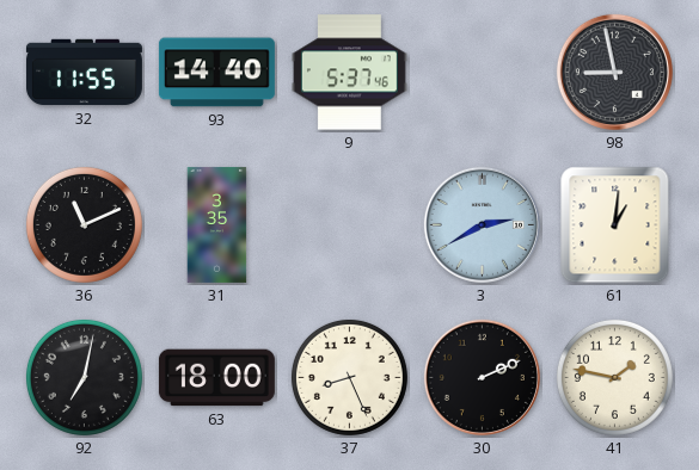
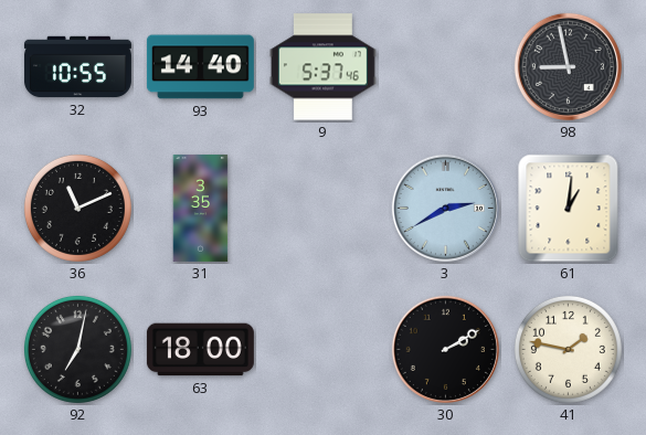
32: 11:55 -> 10:55 (77, 67)
37: 8:26 -> none (349, 377)
30: 2:11 -> 2:10 (445, 349)
